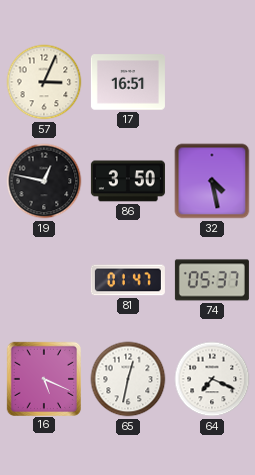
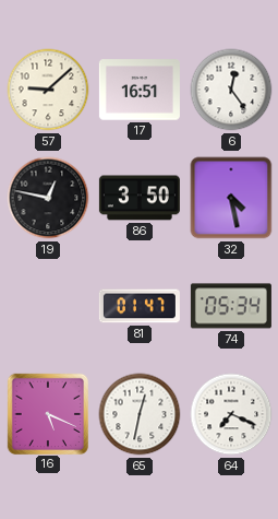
57: 3:04 -> 9:08 (48, 90)
6: none -> 12:24 (231, 90)
74: 05:37 -> 05:34 (231, 306)
